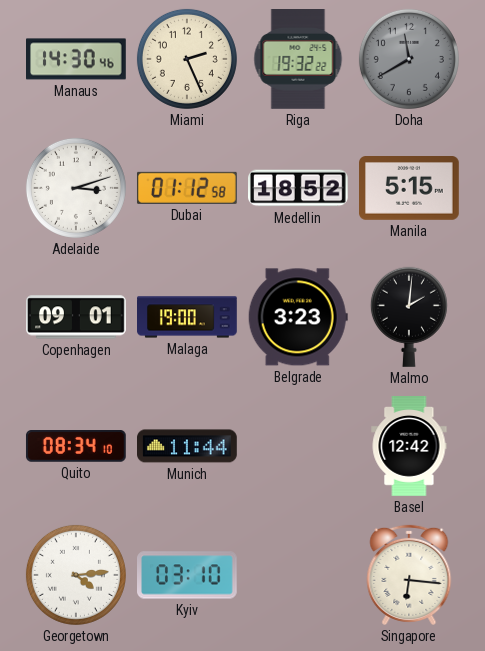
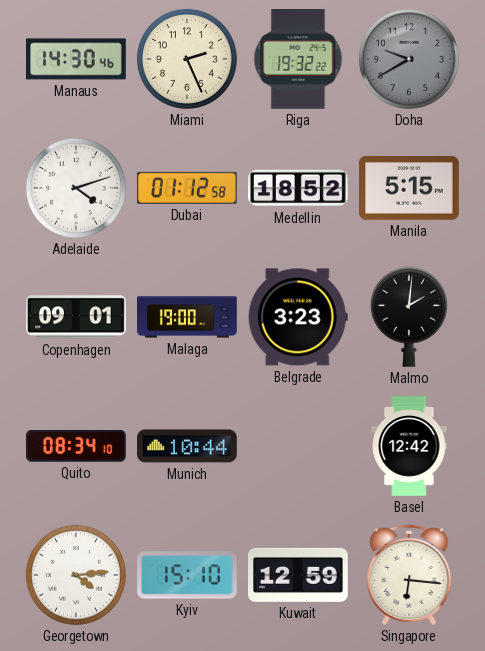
Doha: 11:40 -> 9:40 (409, 59)
Adelaide: 3:12 -> 4:12 (76, 188)
Munich: 11:44 -> 10:44 (188, 446)
Kyiv: 03:10 -> 15:10 (188, 575)
Kuwait: none -> 12:59 (299, 575)
